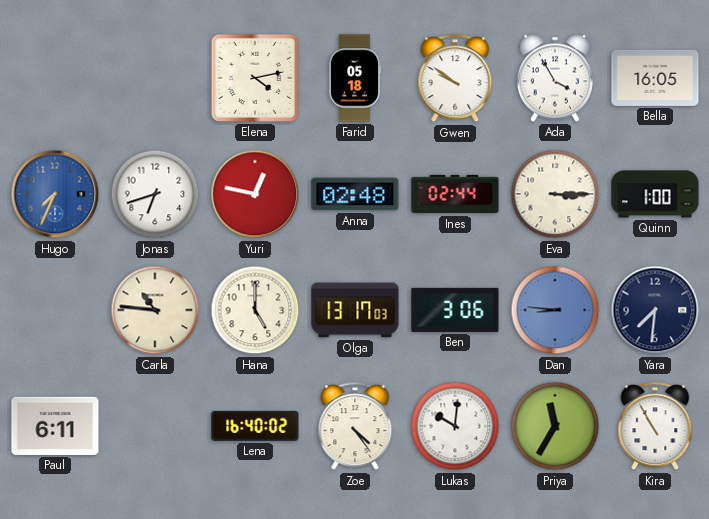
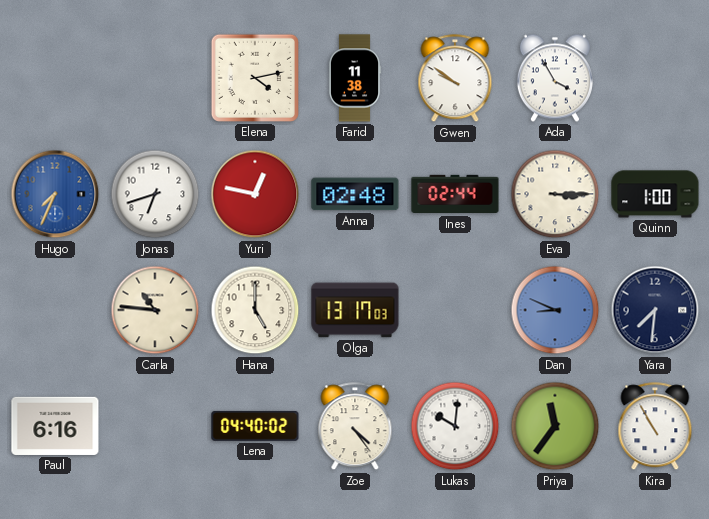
Farid: 05:18 -> 11:38 (355, 78)
Bella: 16:05 -> none (655, 78)
Ben: 3:06 -> none (455, 310)
Dan: 8:46 -> 8:49 (555, 310)
Paul: 6:11 -> 6:16 (55, 426)
Lena: 16:40 -> 04:40 (255, 426)
Priya: 11:35 -> 11:36 (555, 426)
